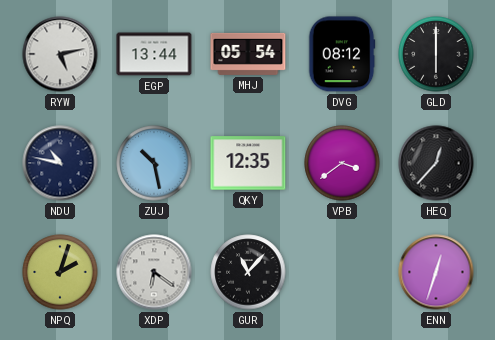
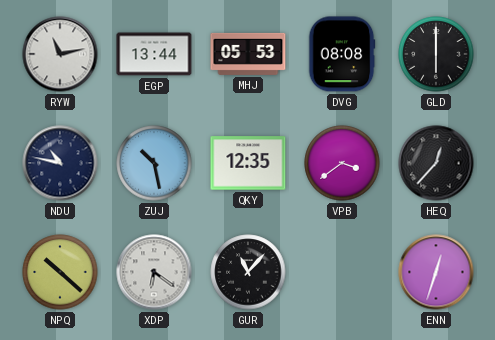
RYW: 5:13 -> 11:13 (60, 54)
MHJ: 05:54 -> 05:53 (248, 54)
DVG: 08:12 -> 08:08 (342, 54)
NPQ: 2:03 -> 10:22 (60, 272)
